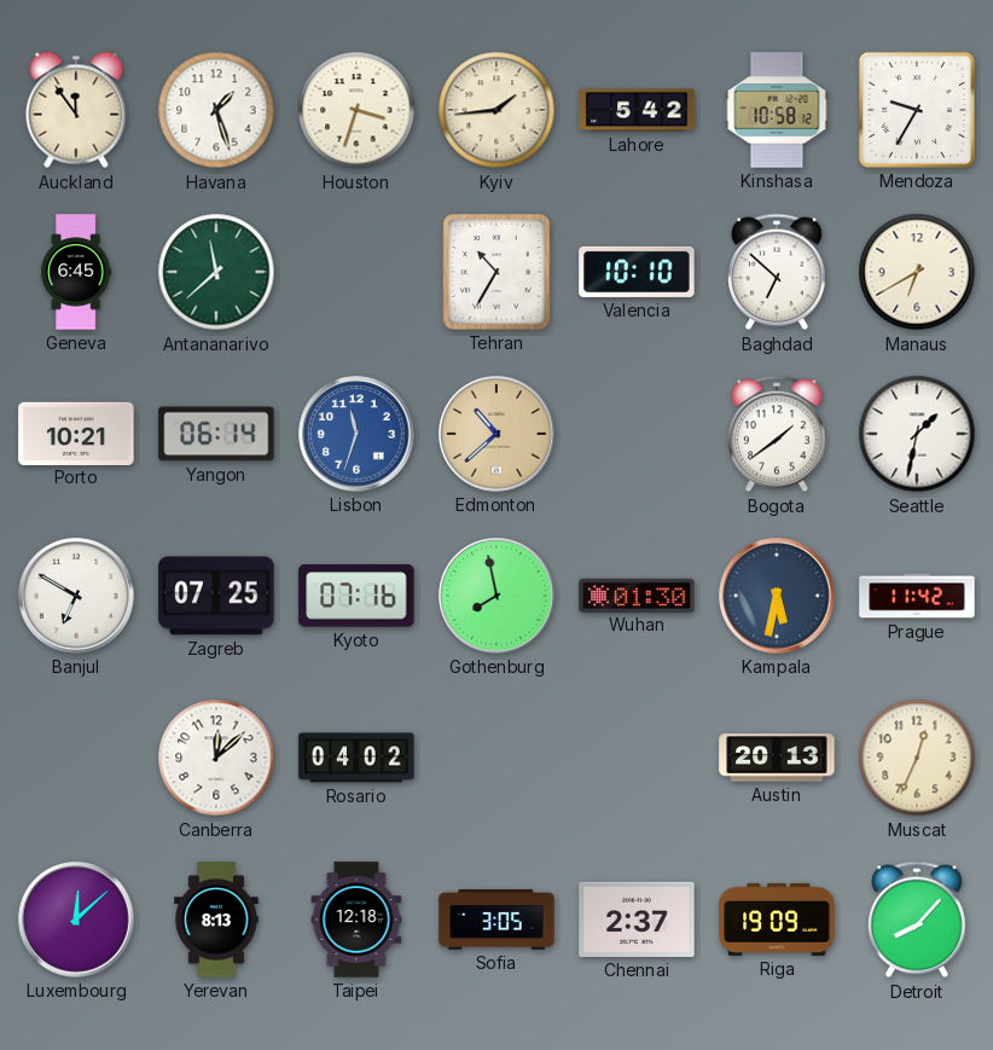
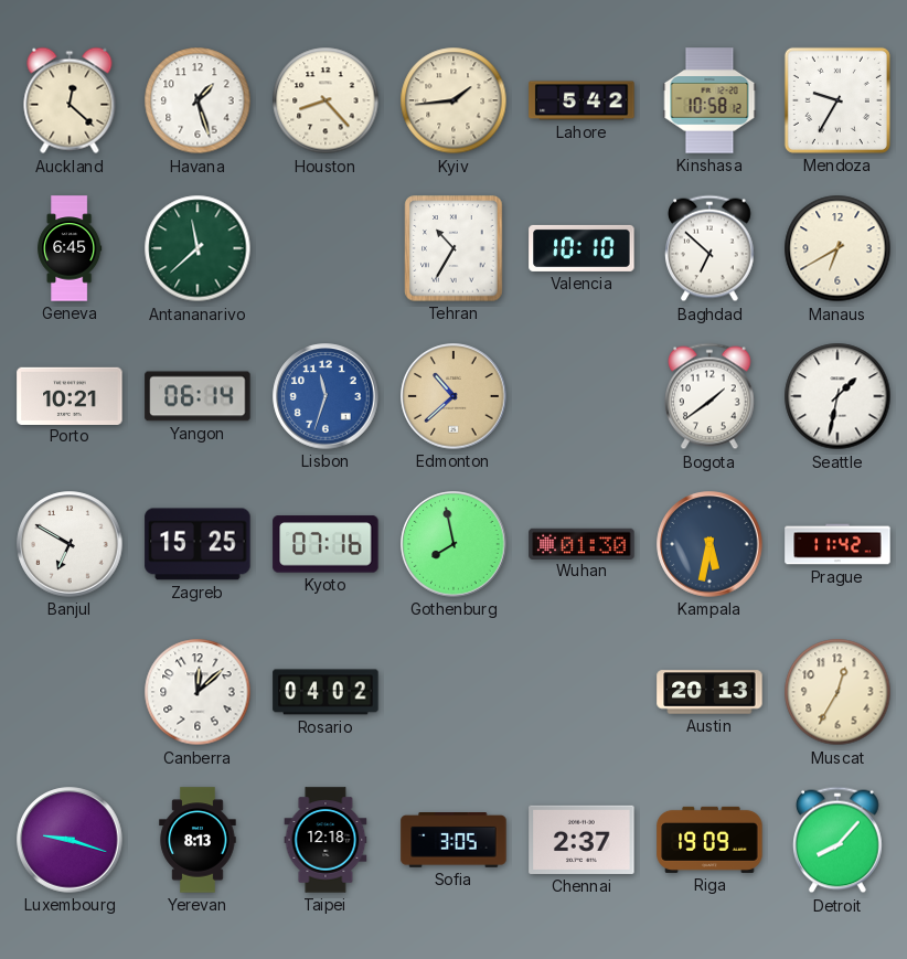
Auckland: 11:54 -> 12:22 (70, 100)
Houston: 3:33 -> 8:23 (326, 100)
Zagreb: 07:25 -> 15:25 (198, 544)
Muscat: 12:34 -> 12:35 (837, 692)
Luxembourg: 12:08 -> 9:18 (70, 840)
